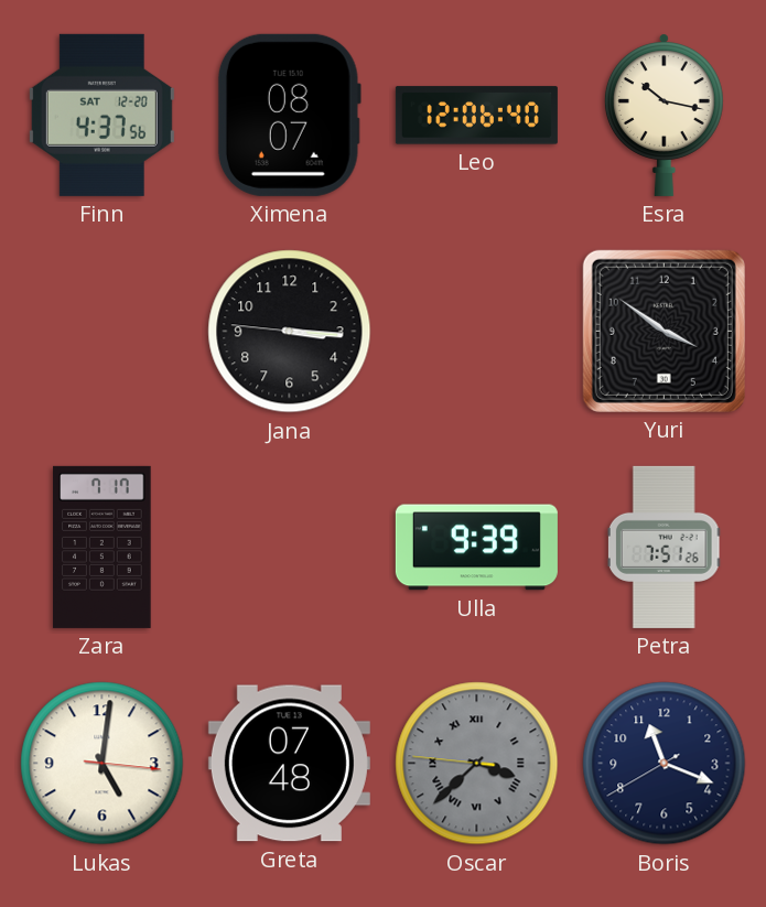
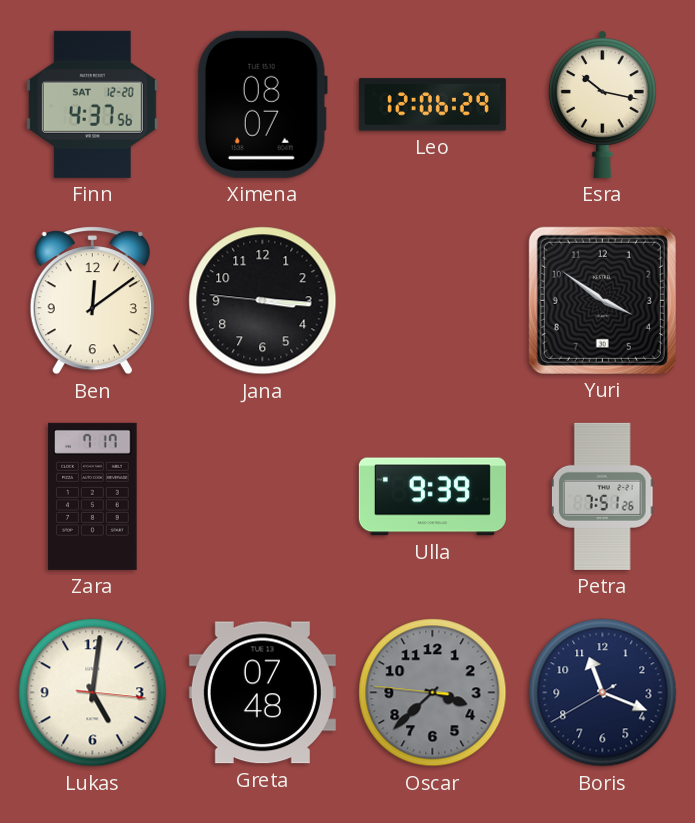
Leo: 12:06:40 -> 12:06:29 (432, 105)
Ben: none -> 12:09 (92, 301)
Oscar numerals: Roman -> Arabic (433, 693)
